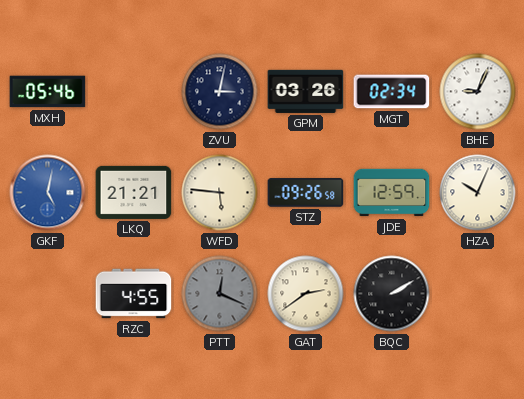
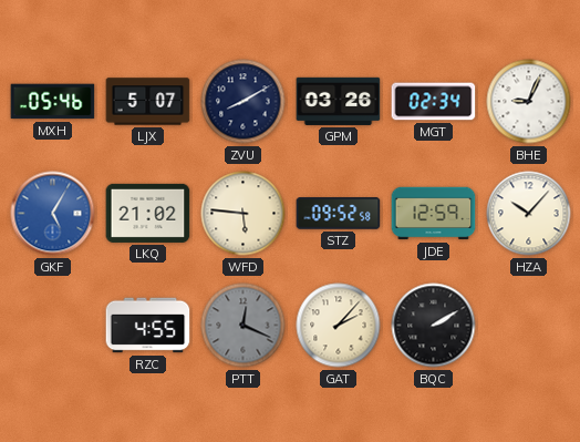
LJX: none -> 5:07 (148, 102)
ZVU: 3:02 -> 8:10 (244, 102)
GKF: 5:02 -> 5:05 (53, 214)
LKQ: 21:21 -> 21:02 (148, 213)
STZ: 09:26 -> 09:52 (339, 214)
HZA: 10:04 -> 10:07 (529, 214)
GAT: 2:39 -> 2:07 (339, 326)
